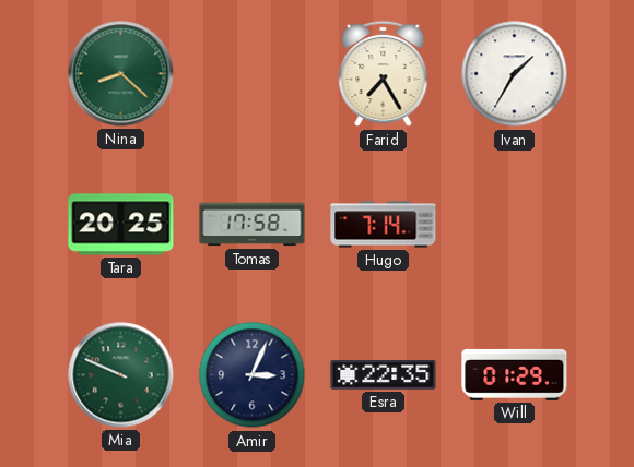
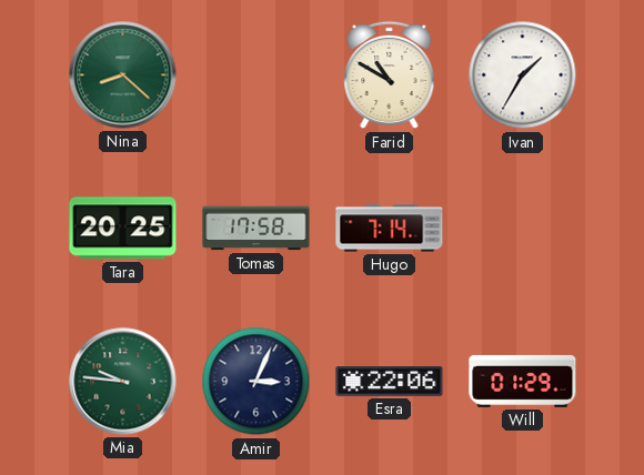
Farid: 7:25 -> 10:50 (390, 75)
Mia: 9:49 -> 9:46 (123, 382)
Esra: 22:35 -> 22:06 (390, 382)
